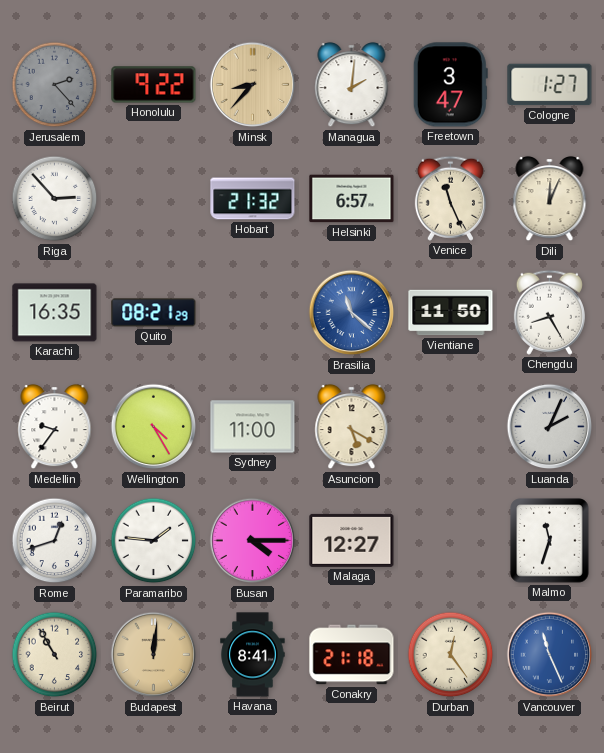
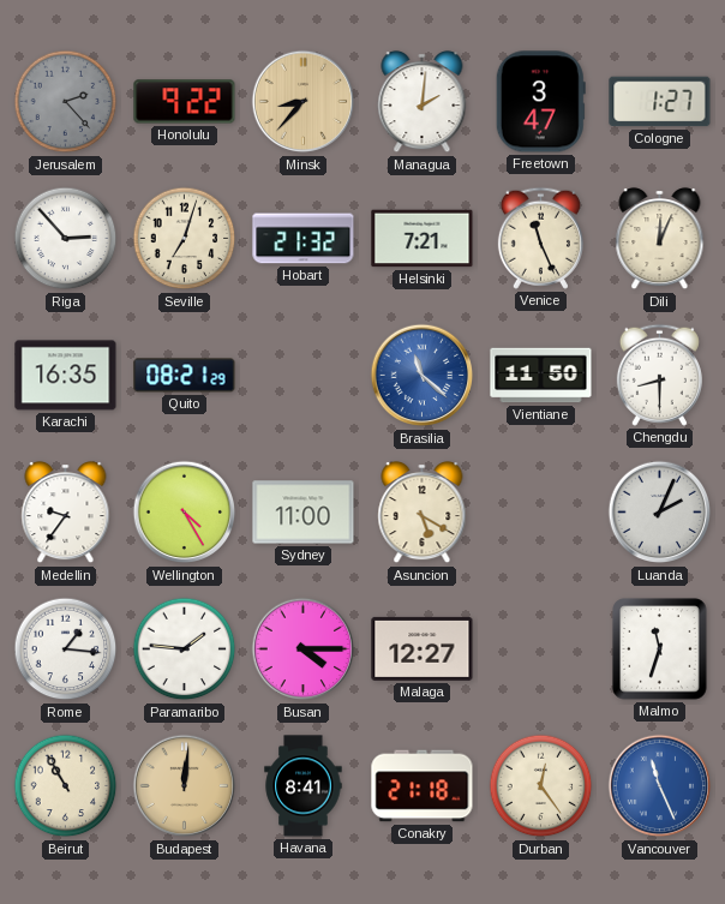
Seville: none -> 7:03 (185, 239)
Helsinki: 6:57 -> 7:21 (423, 239)
Chengdu: 8:25 -> 8:30 (659, 375)
Rome: 12:42 -> 1:16 (66, 649)
